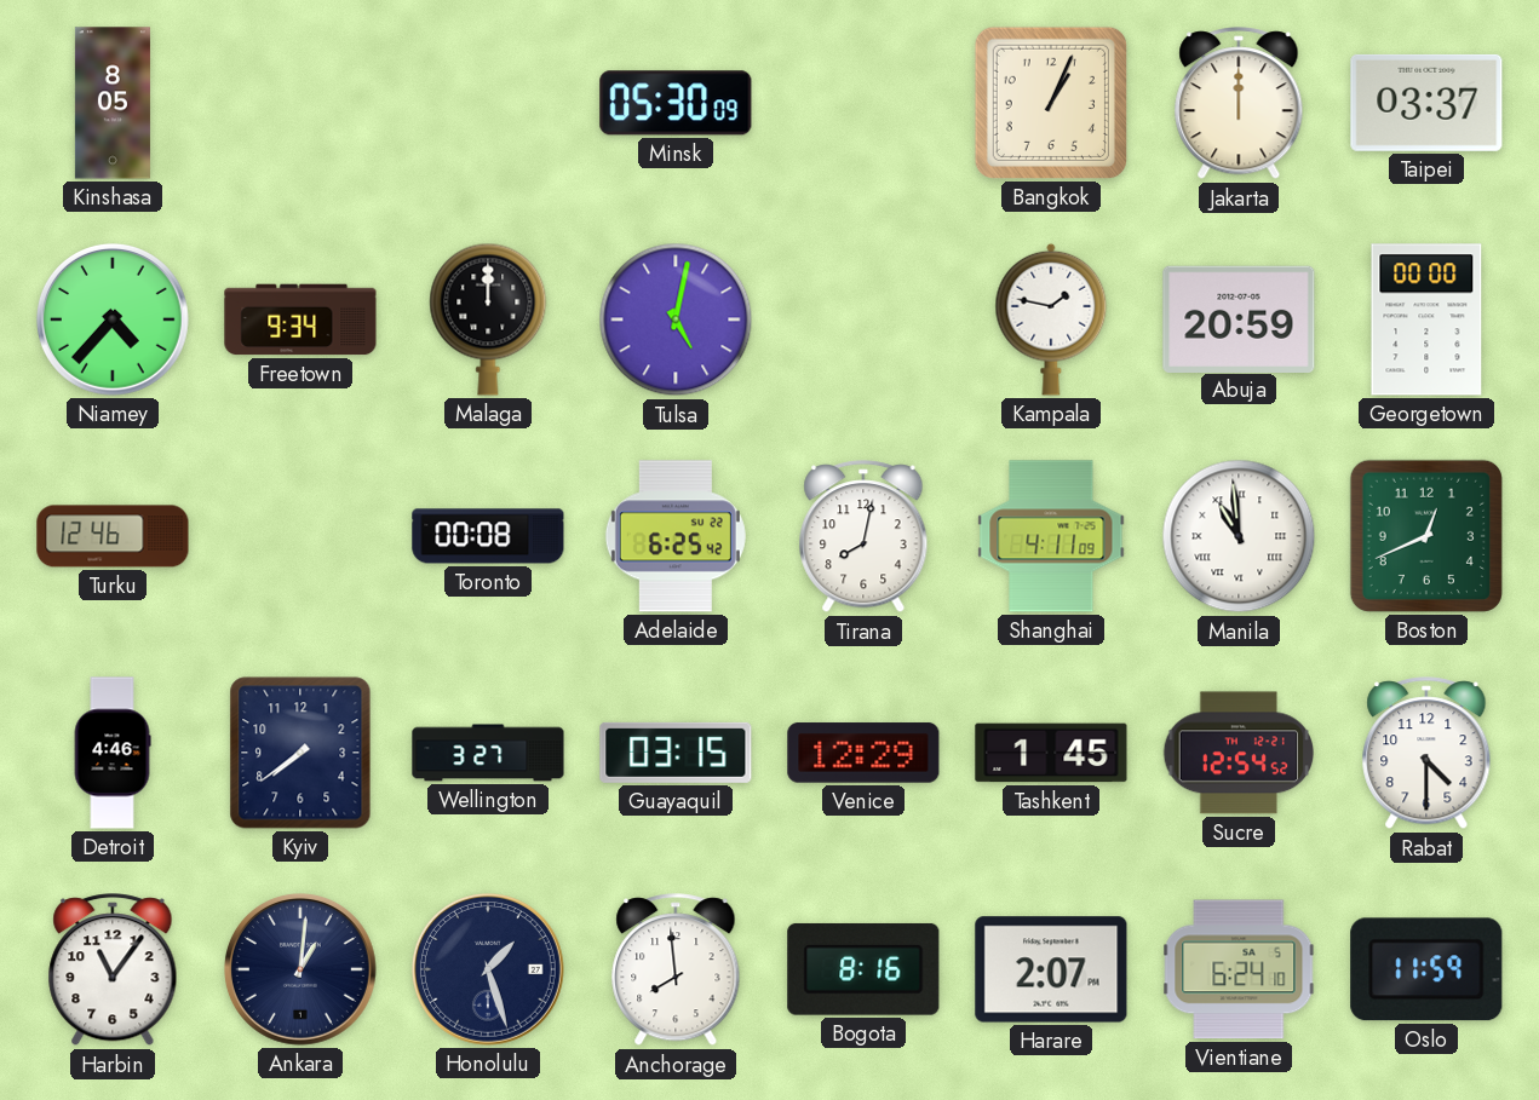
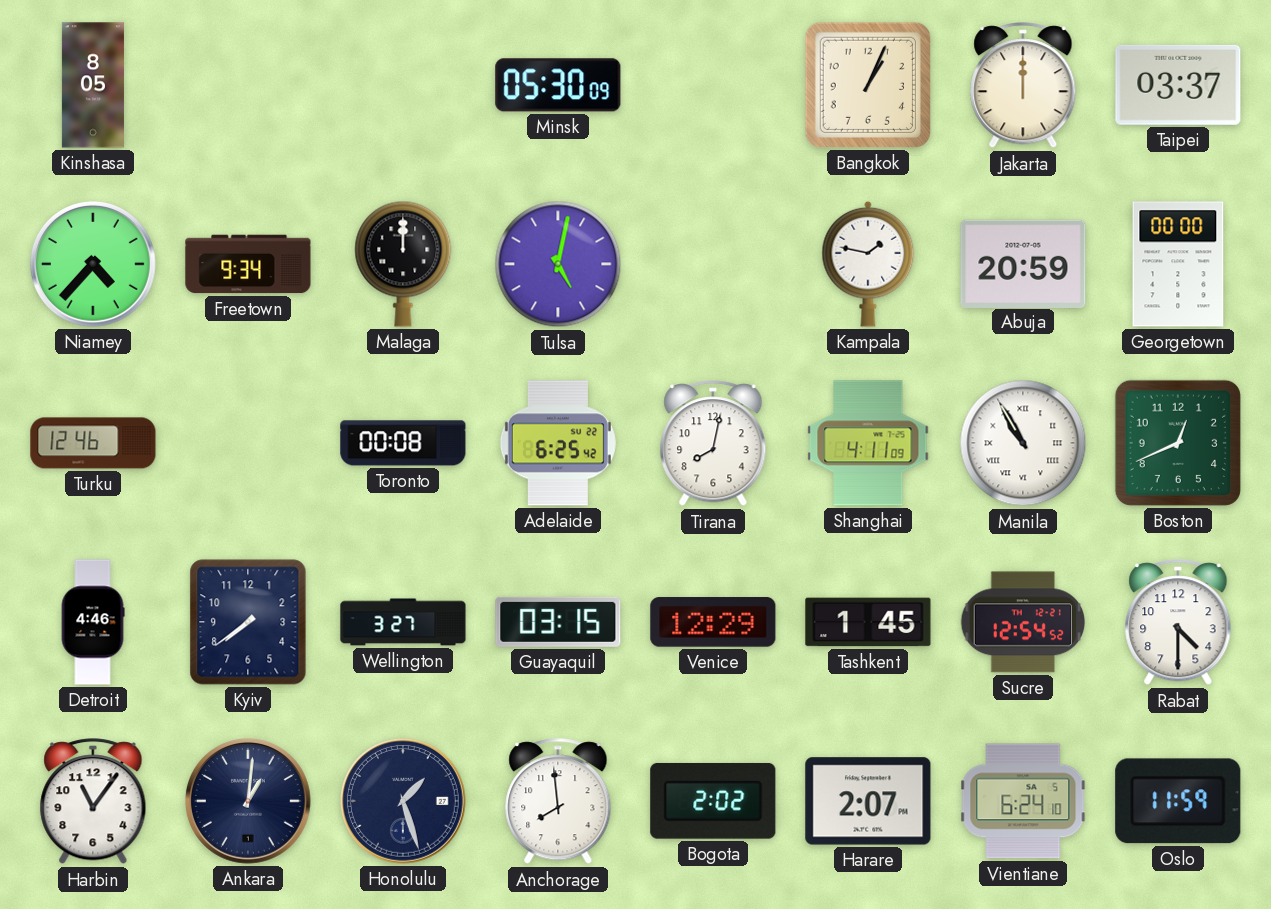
Manila: 10:59 -> 10:55 (1023, 443)
Bogota: 8:16 -> 2:02 (713, 801)
